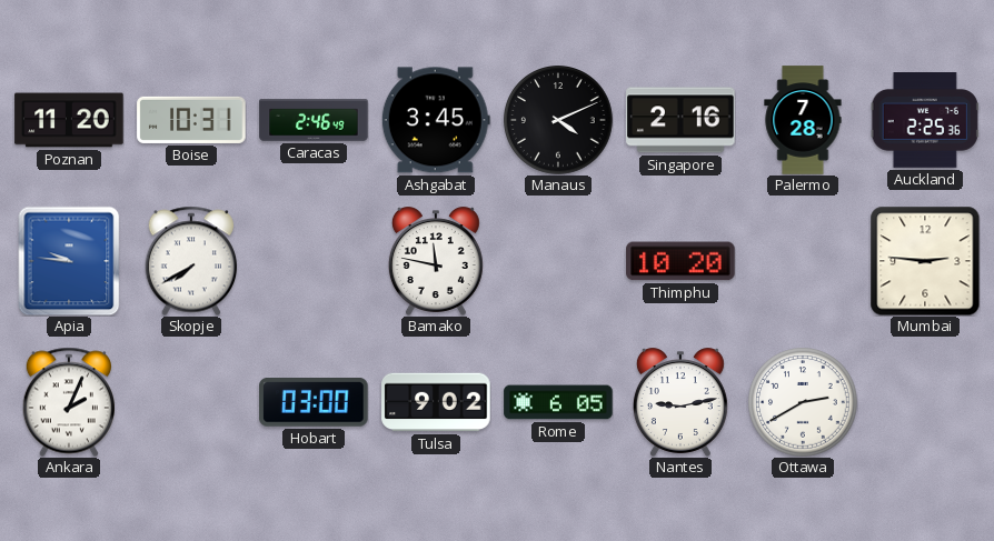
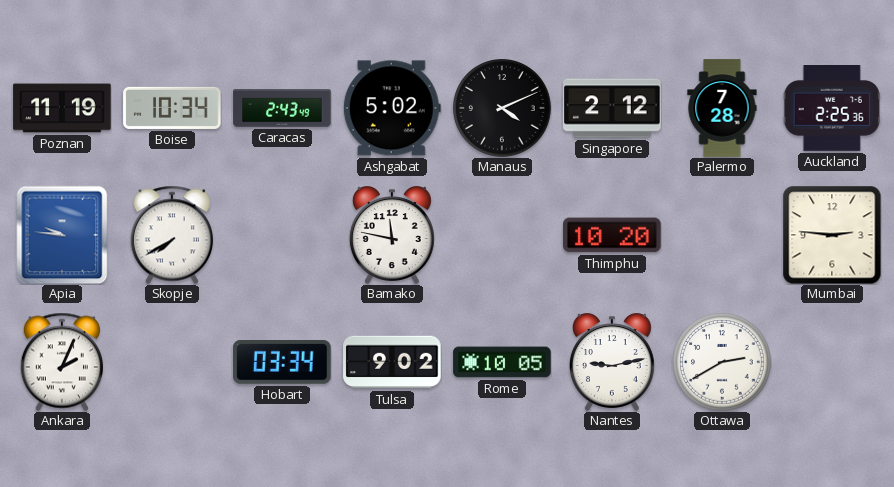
Poznan: 11:20 -> 11:19 (62, 108)
Boise: 10:31 -> 10:34 (172, 108)
Caracas: 2:46 -> 2:43 (282, 108)
Ashgabat: 3:45 -> 5:02 (392, 108)
Singapore: 2:16 -> 2:12 (612, 108)
Hobart: 03:00 -> 03:34 (282, 363)
Rome: 6:05 -> 10:05 (502, 362)
